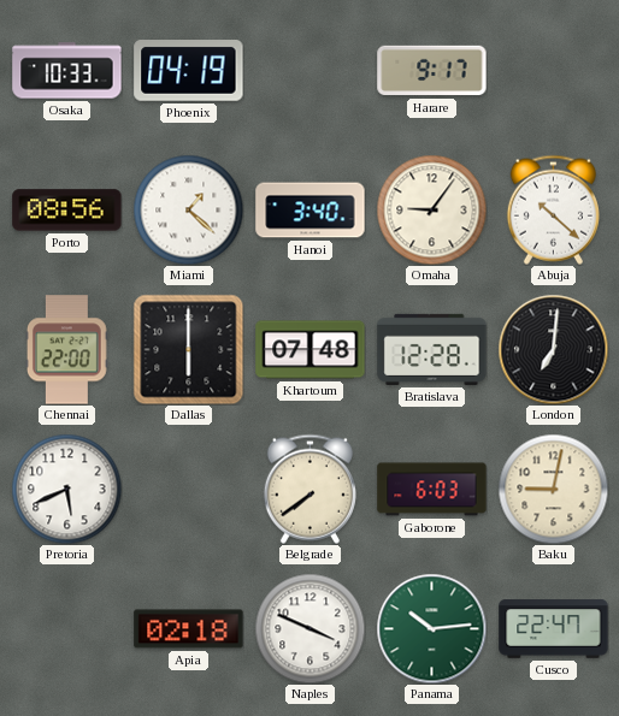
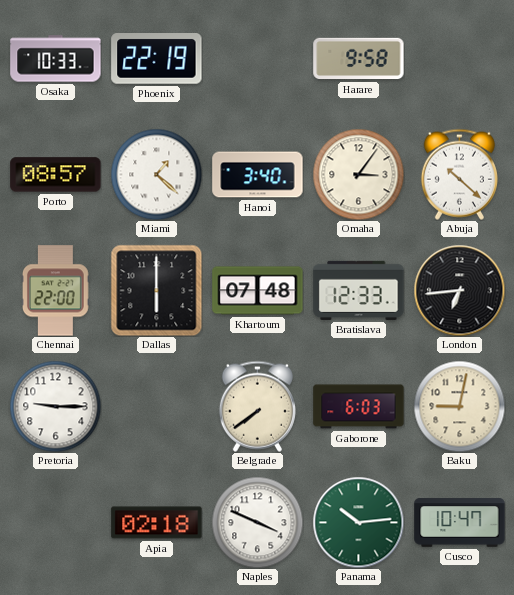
Phoenix: 04:19 -> 22:19 (157, 59)
Harare: 9:17 -> 9:58 (359, 59)
Porto: 08:56 -> 08:57 (56, 175)
Omaha: 9:06 -> 3:06 (358, 174)
Bratislava: 12:28 -> 12:33 (359, 290)
London: 7:01 -> 6:44 (459, 290)
Pretoria: 5:41 -> 9:15 (55, 406)
Cusco: 22:47 -> 10:47 (460, 523)
